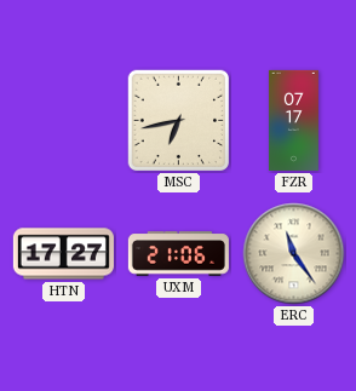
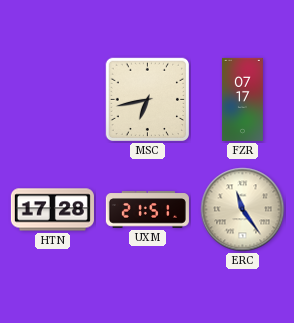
HTN: 17:27 -> 17:28 (52, 210)
UXM: 21:06 -> 21:51 (147, 210)
